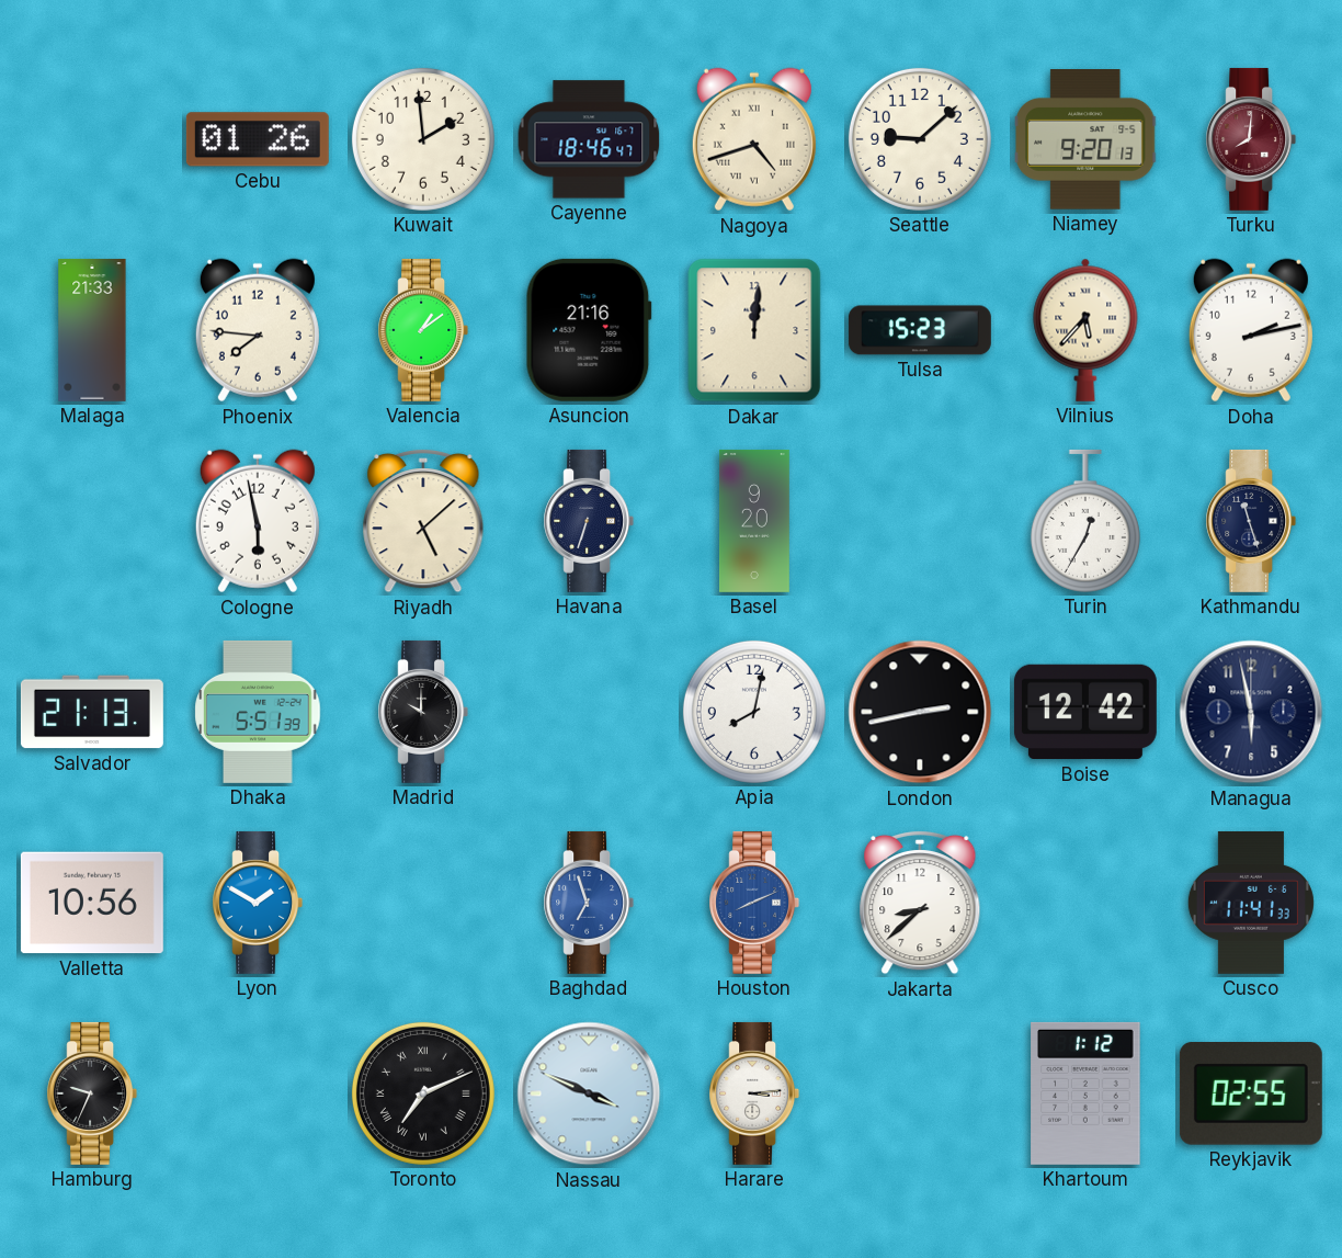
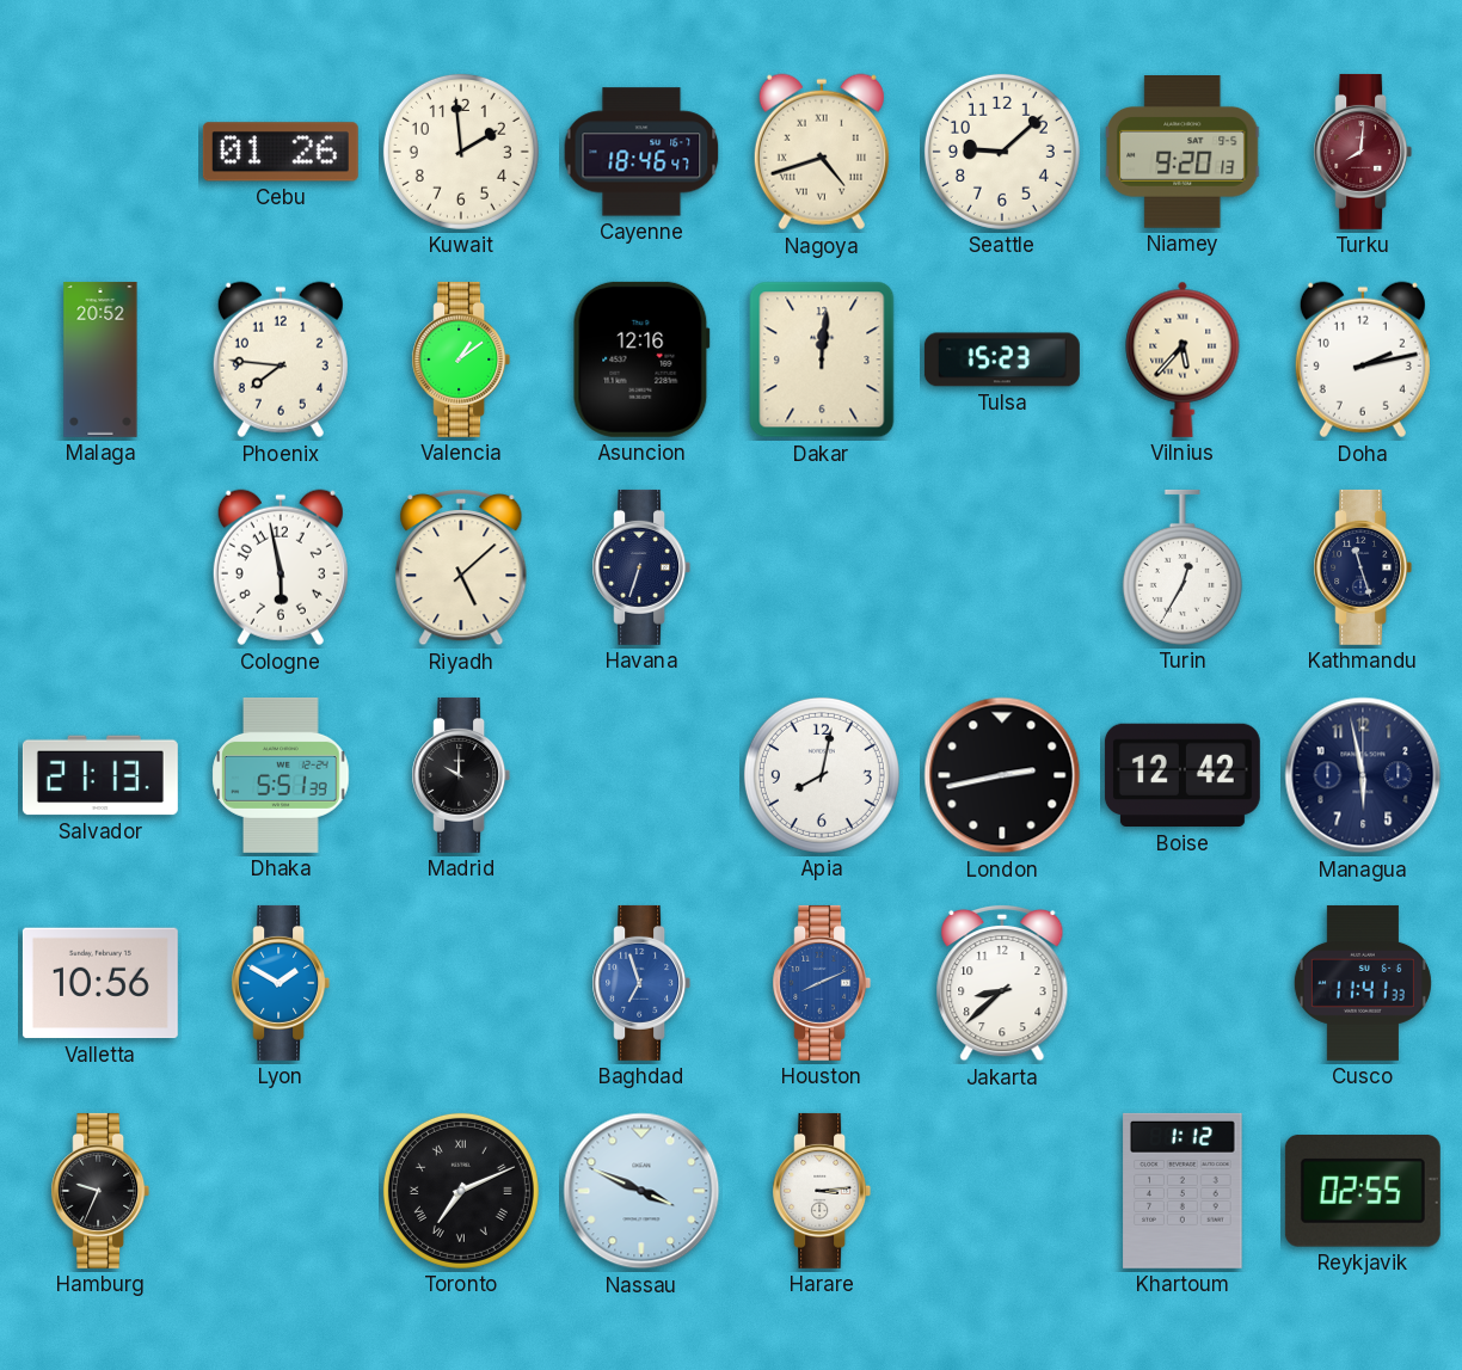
Malaga: 21:33 -> 20:52 (100, 360)
Asuncion: 21:16 -> 12:16 (641, 360)
Basel: 9:20 -> none (754, 521)
